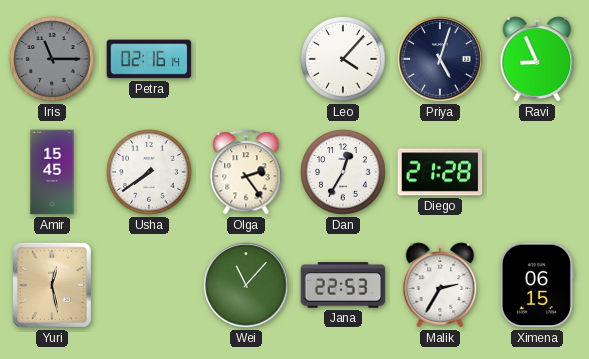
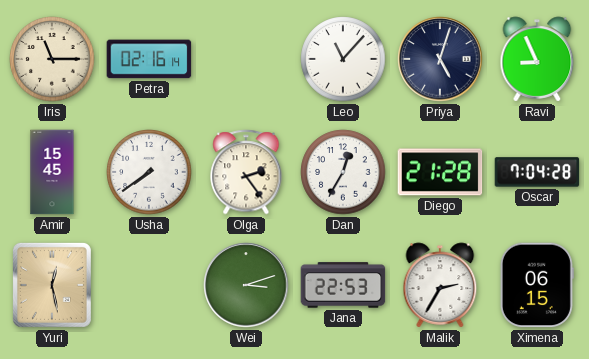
Iris dial: grey -> cream (52, 59)
Leo: 4:07 -> 11:07 (343, 59)
Oscar: none -> 7:04 (537, 172)
Wei: 11:07 -> 3:12 (246, 285)
